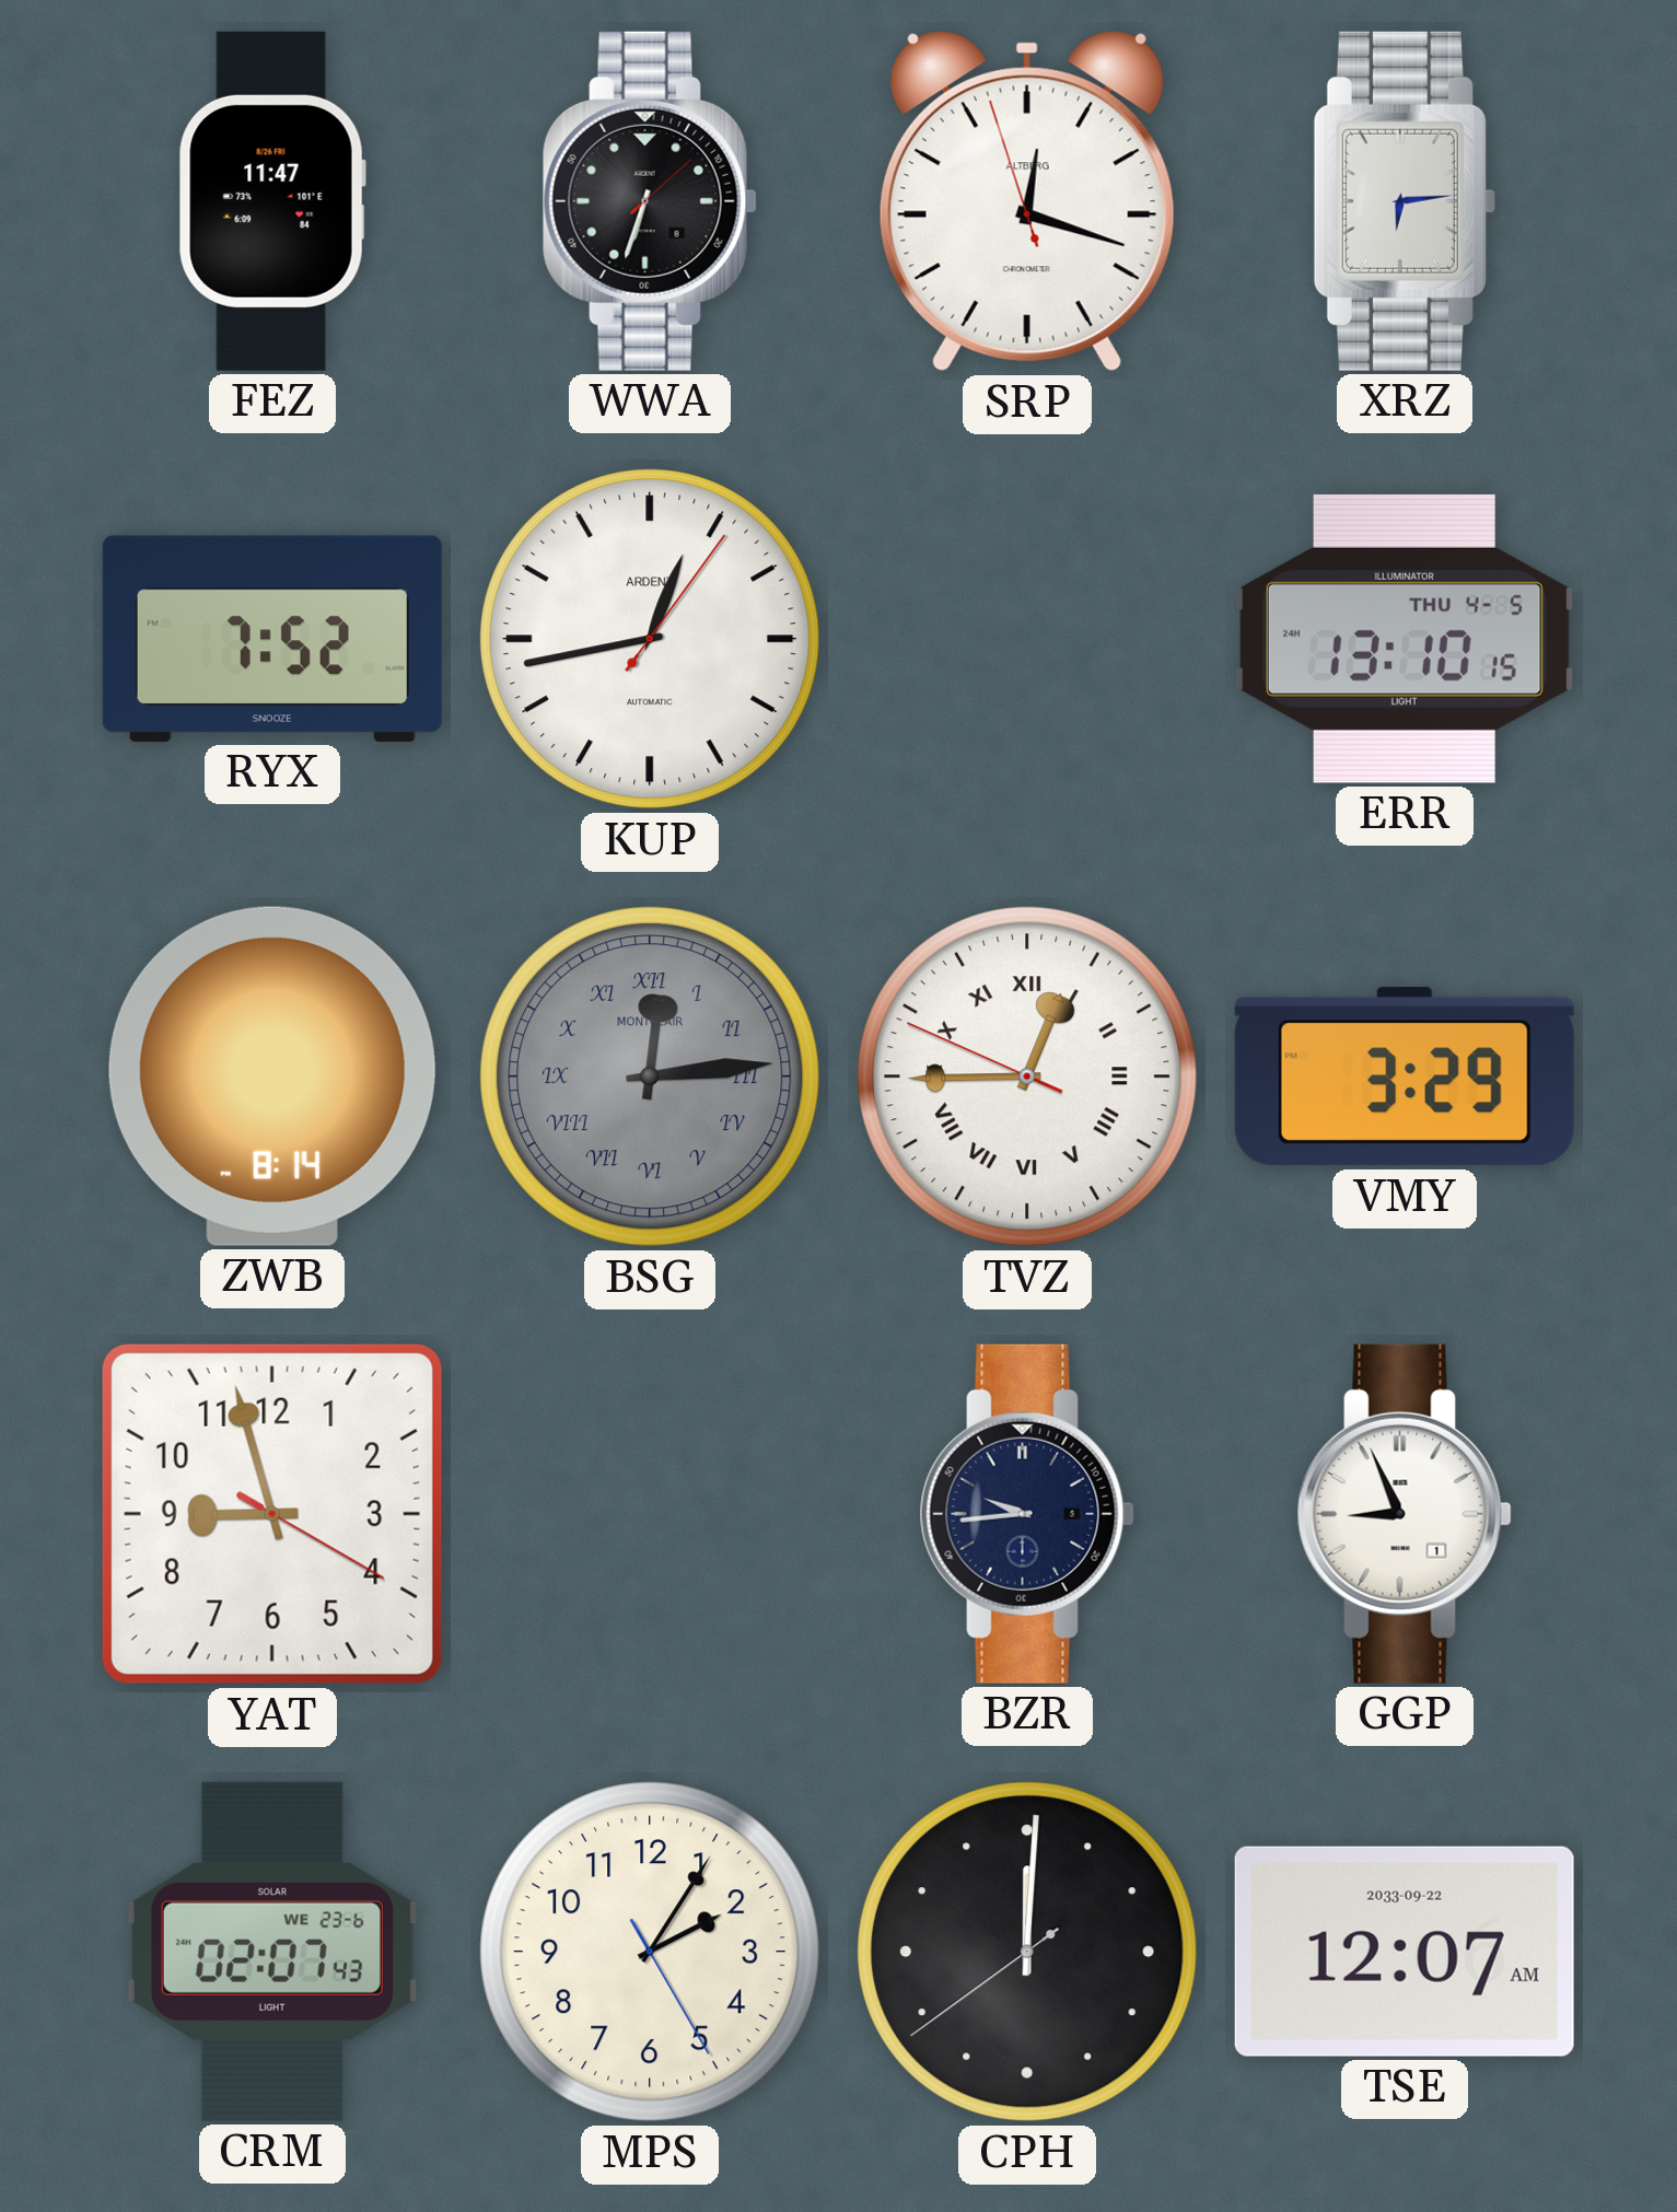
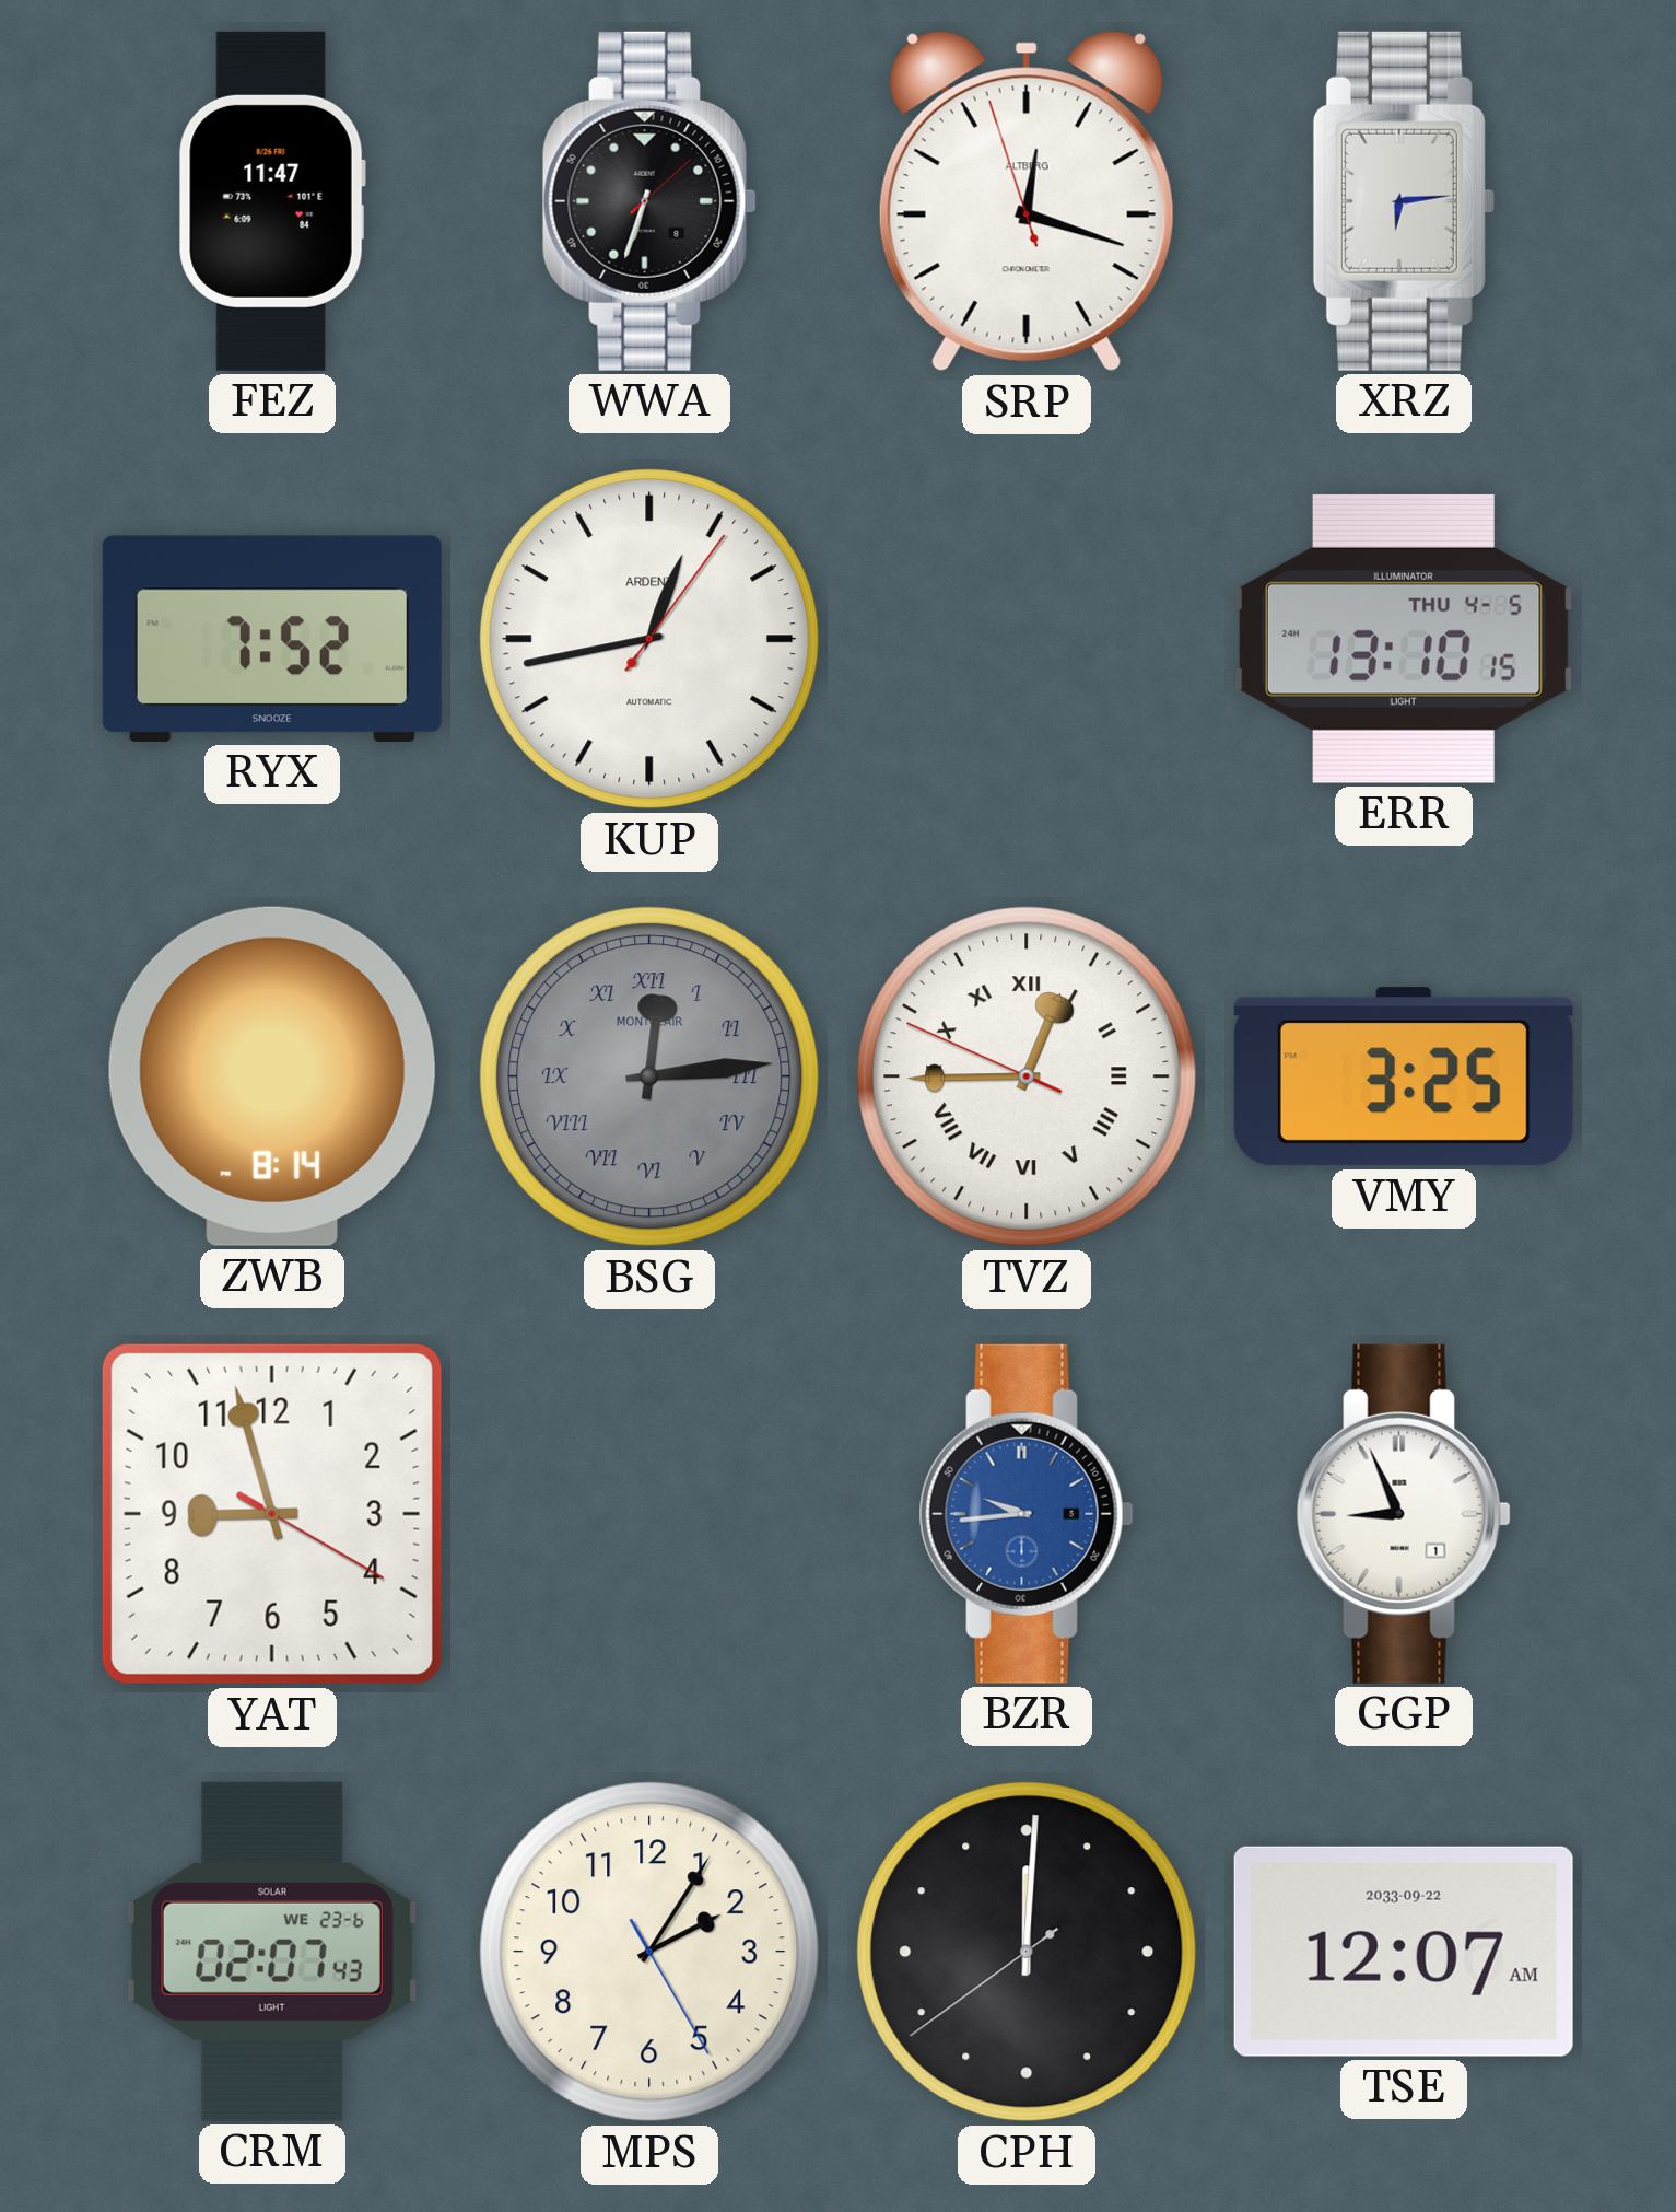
VMY: 3:29 -> 3:25 (1404, 1076)
BZR dial: navy -> blue (1027, 1514)
